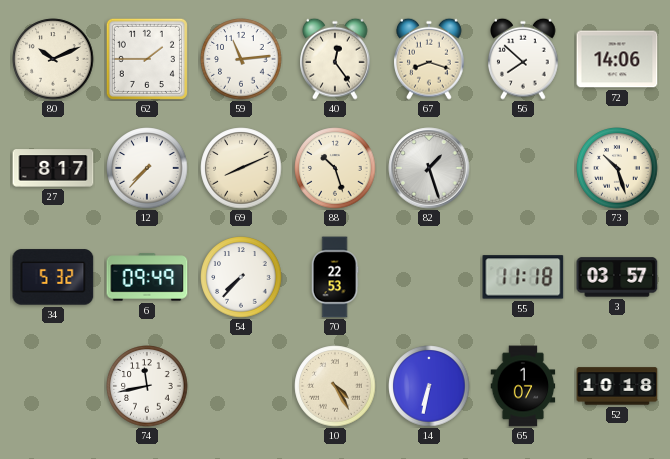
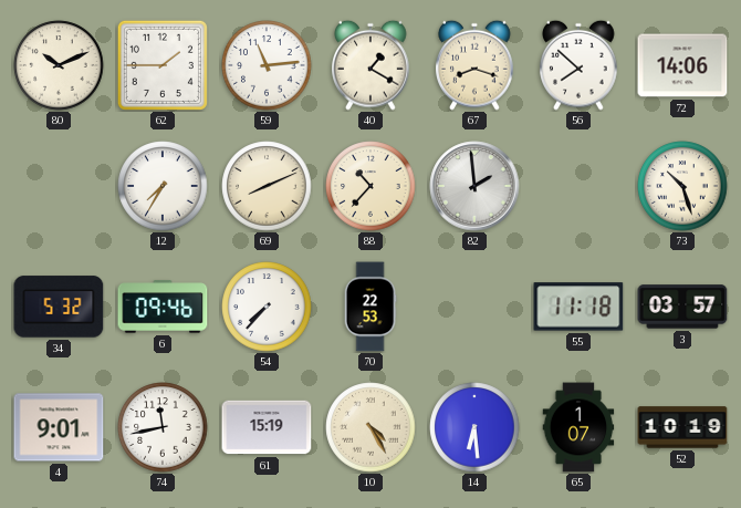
40: 12:24 -> 1:20 (372, 65)
27: 8:17 -> none (53, 168)
12: 7:37 -> 7:35 (163, 186)
88: 10:27 -> 10:37 (370, 186)
82: 1:27 -> 1:59 (474, 186)
6: 09:49 -> 09:46 (163, 307)
4: none -> 9:01 (59, 427)
61: none -> 15:19 (267, 427)
14: 6:32 -> 6:29 (474, 427)
52: 10:18 -> 10:19 (682, 427)
